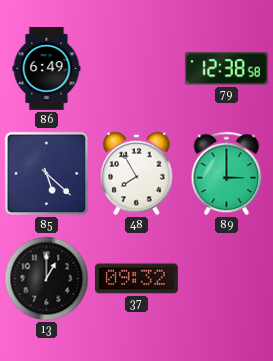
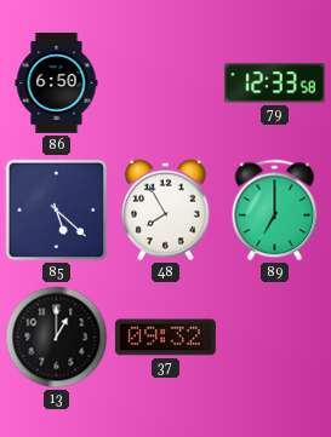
86: 6:49 -> 6:50 (57, 84)
79: 12:38 -> 12:33 (274, 84)
89: 3:00 -> 7:00 (275, 211)
